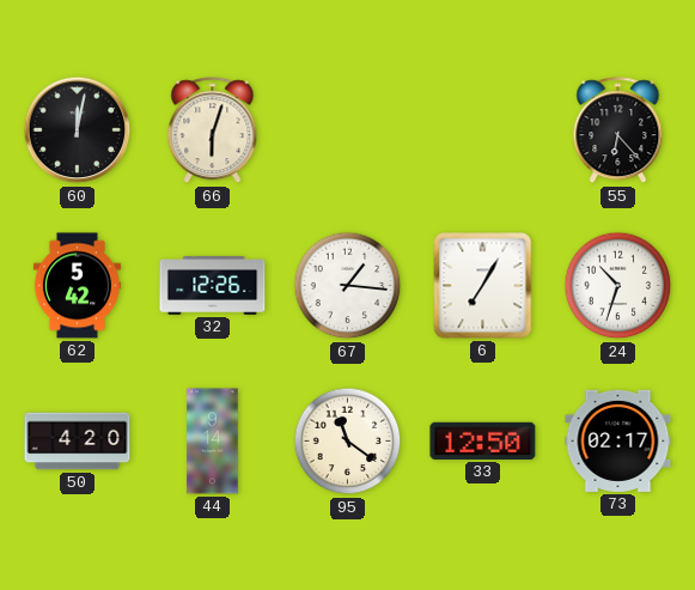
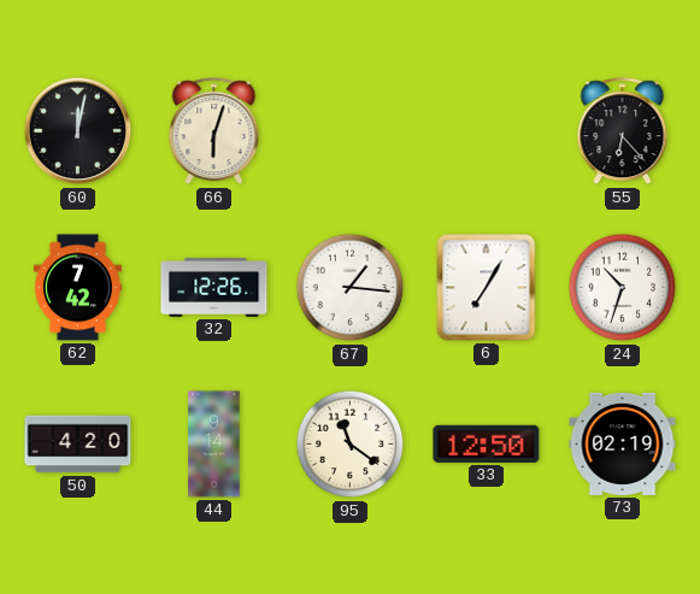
62: 5:42 -> 7:42 (77, 288)
73: 02:17 -> 02:19 (623, 443)
